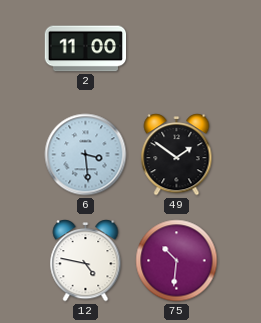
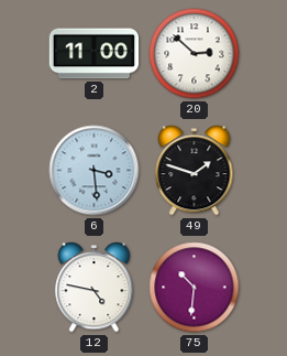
20: none -> 2:52 (195, 54)
49: 1:51 -> 1:48 (195, 171)
